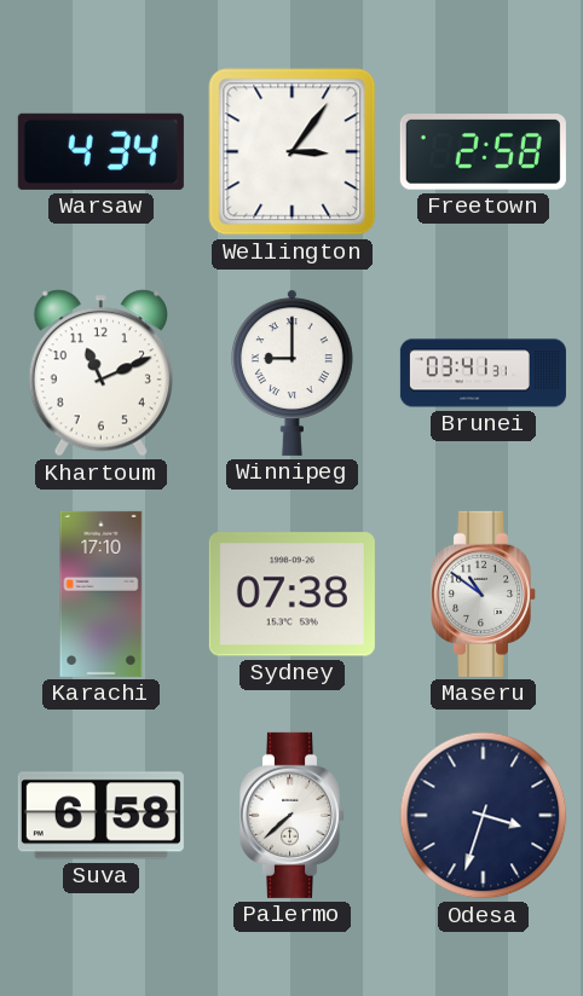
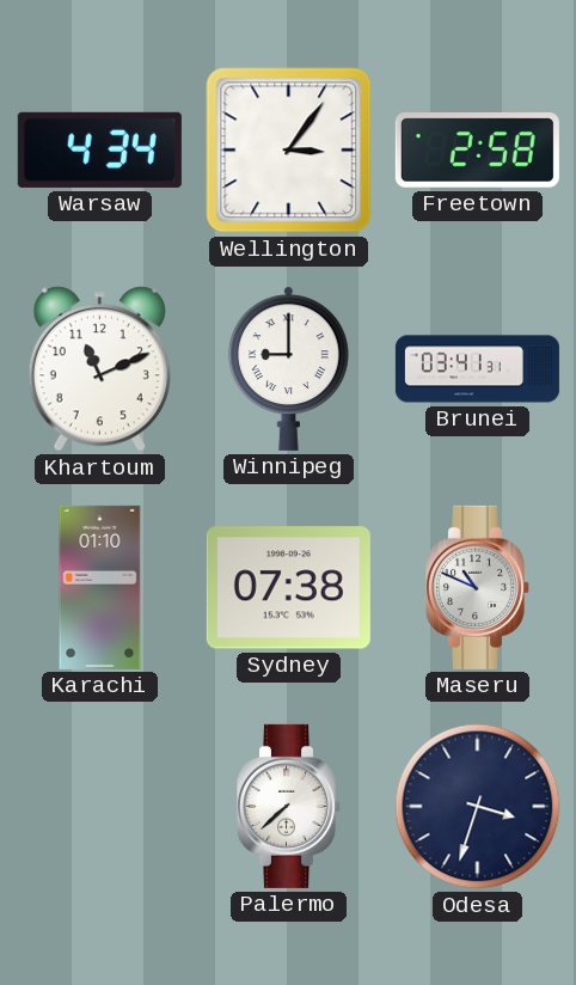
Karachi: 17:10 -> 01:10 (100, 587)
Maseru: 10:51 -> 10:49 (477, 587)
Suva: 6:58 -> none (100, 816)
